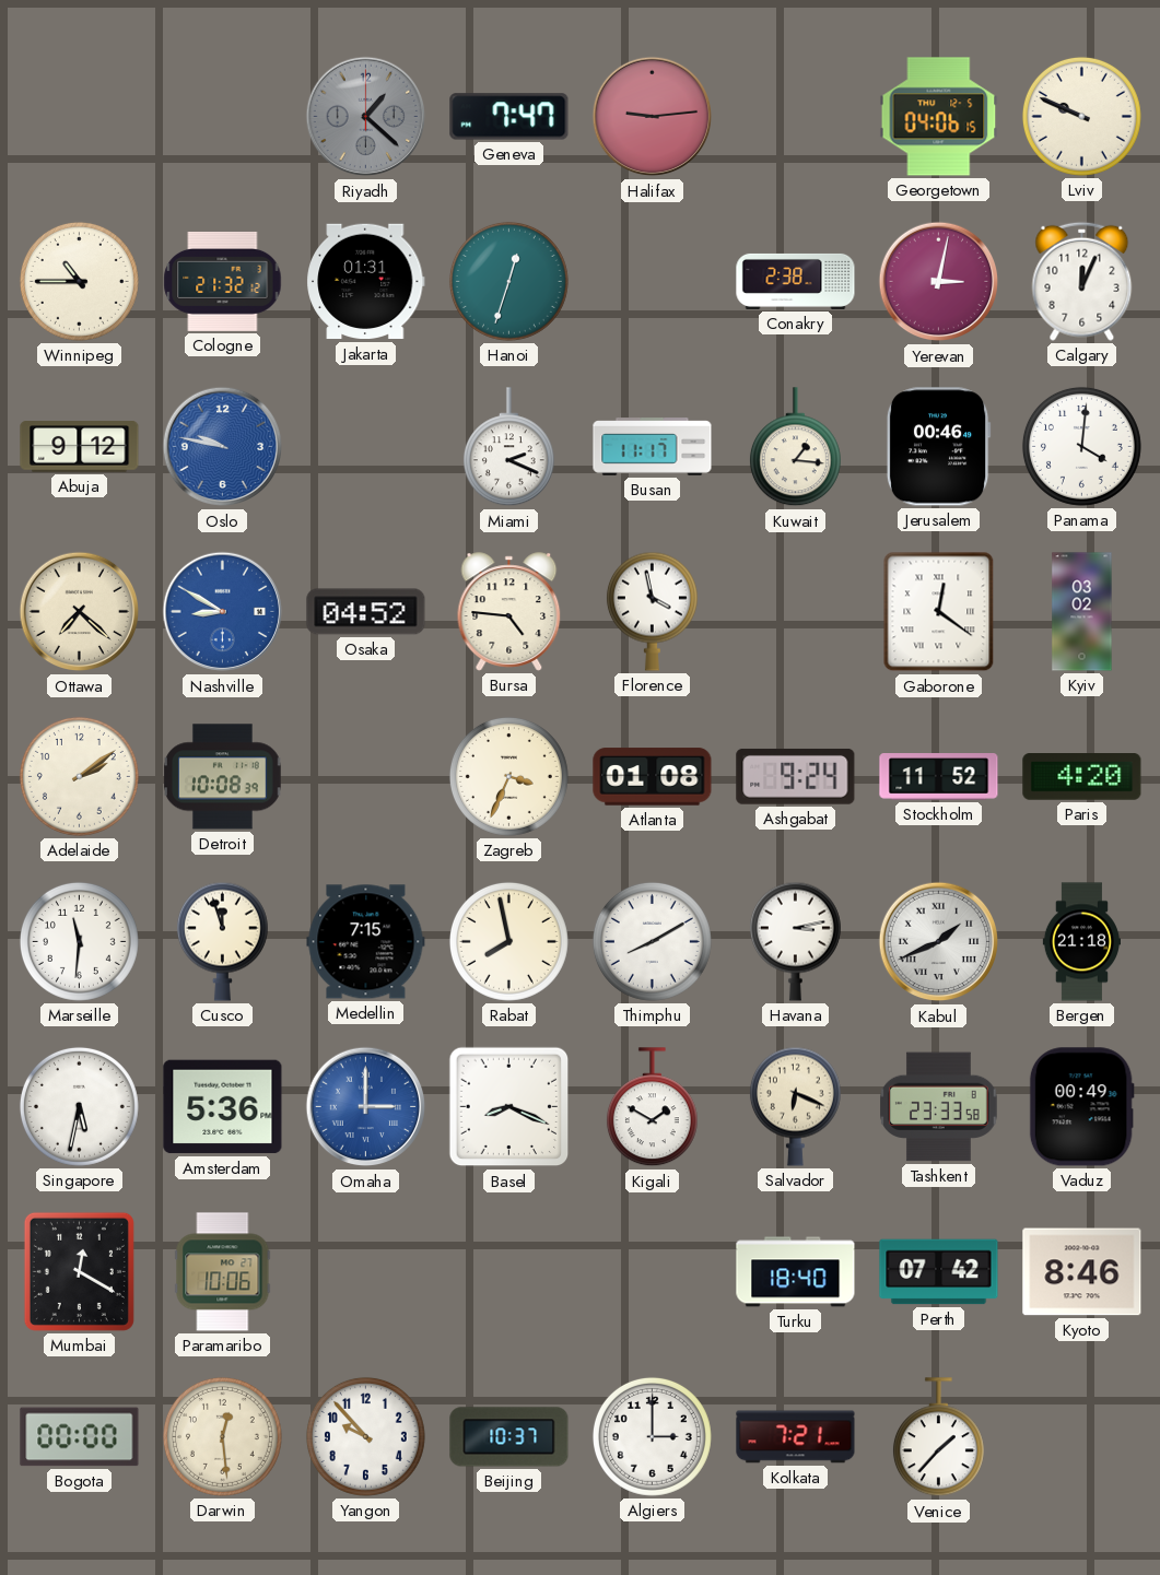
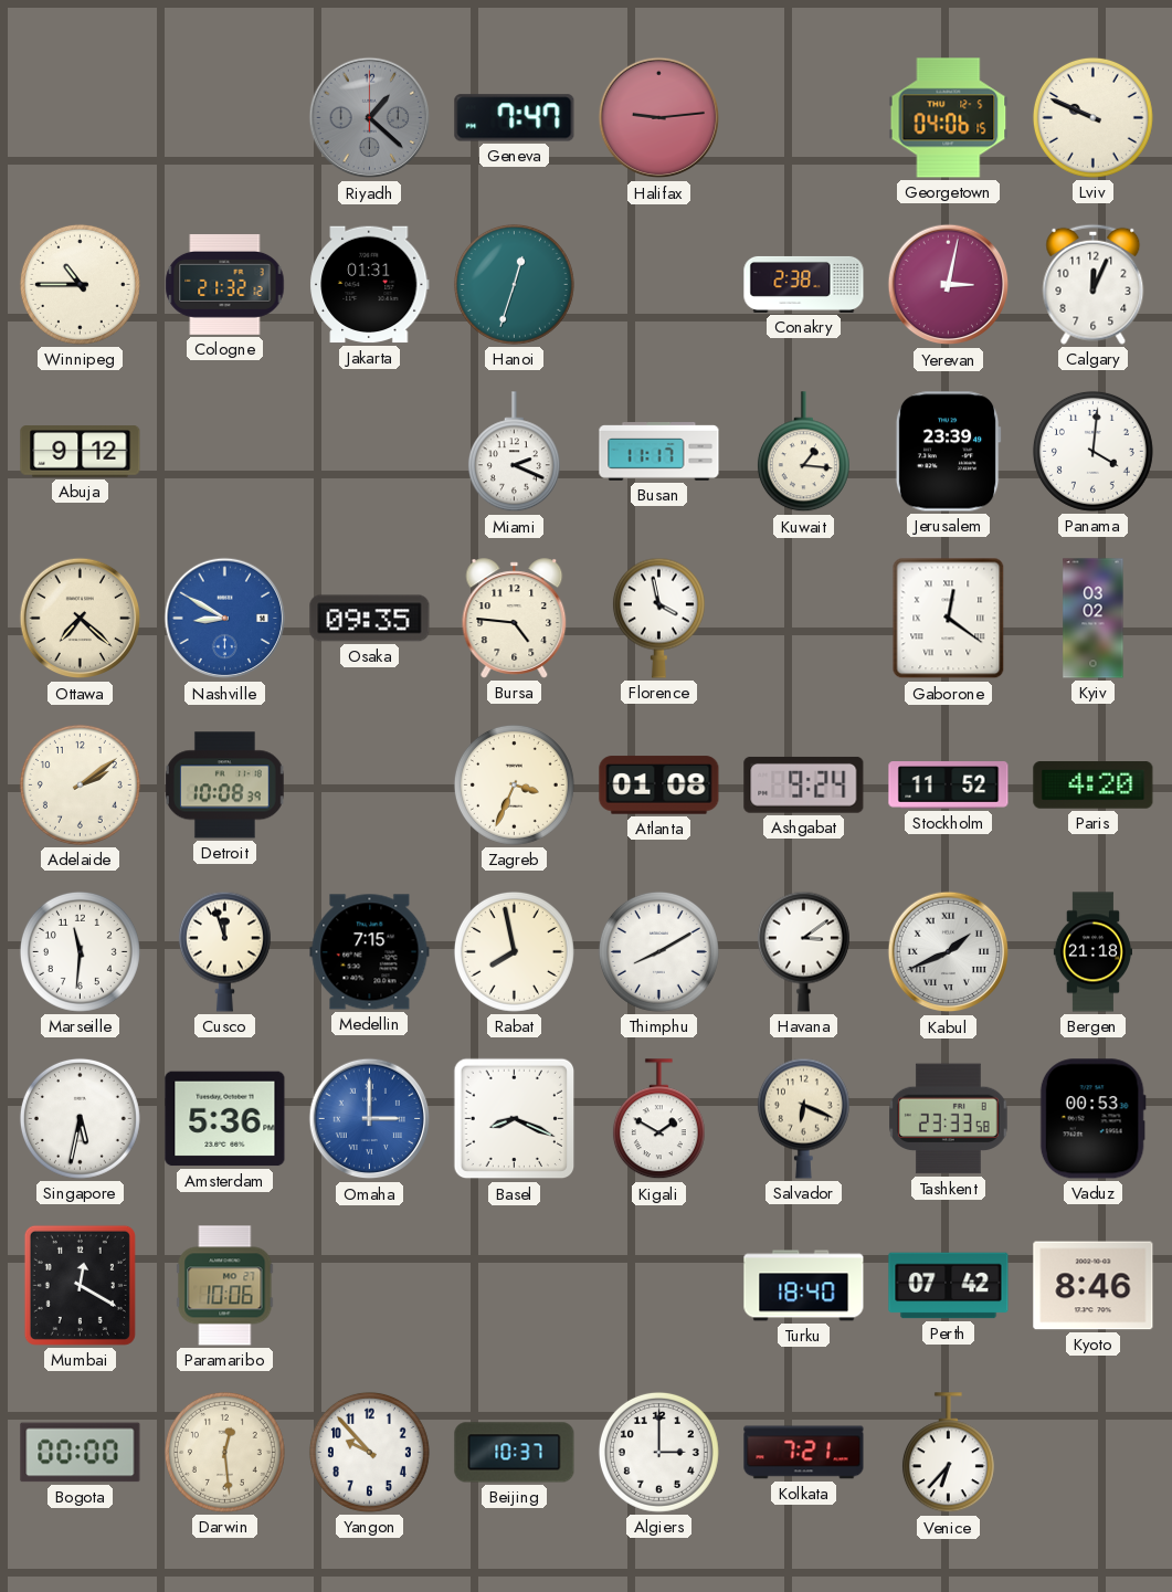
Oslo: 9:47 -> none (223, 447)
Jerusalem: 00:46 -> 23:39 (948, 452)
Osaka: 04:52 -> 09:35 (370, 619)
Havana: 3:13 -> 3:09 (803, 951)
Vaduz: 00:49 -> 00:53 (1092, 1119)
Venice: 1:37 -> 6:37 (948, 1453)
